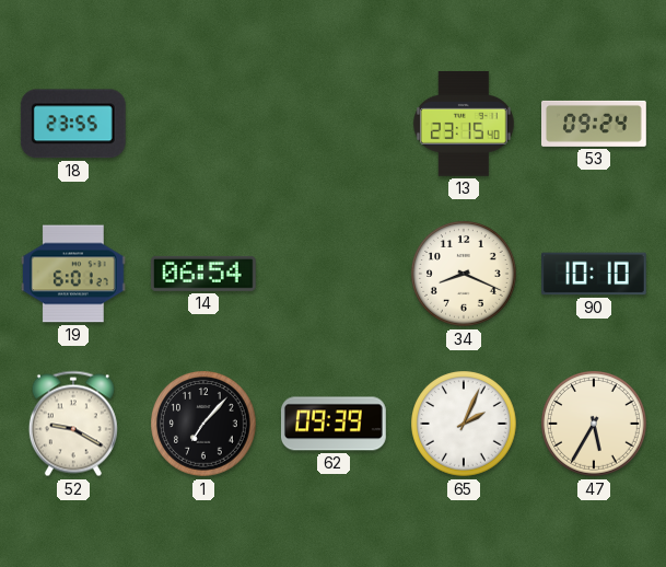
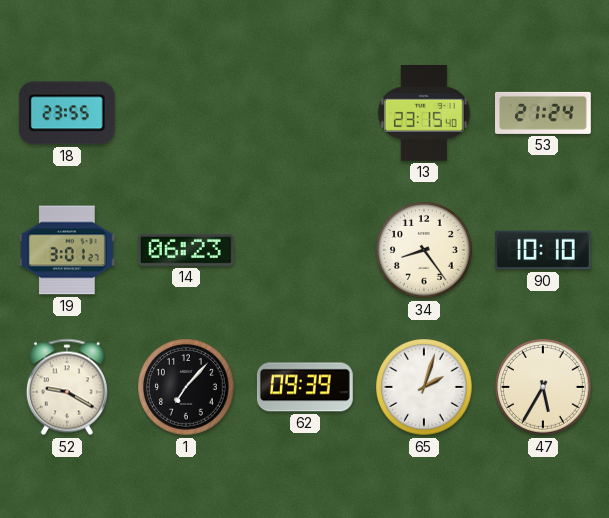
53: 09:24 -> 21:24 (544, 113)
19: 6:01 -> 3:01 (68, 250)
14: 06:54 -> 06:23 (187, 250)
34: 8:19 -> 8:24 (424, 250)
65: 2:04 -> 2:03 (424, 387)
